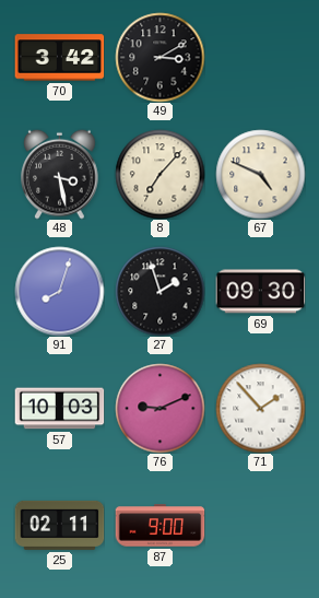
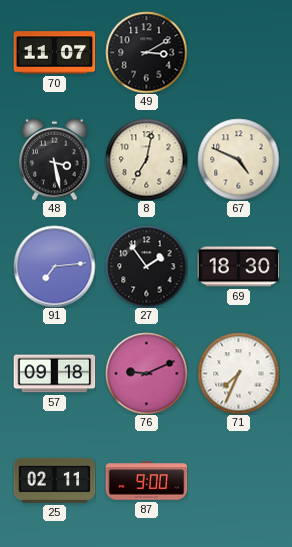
70: 3:42 -> 11:07 (54, 53)
8: 7:07 -> 7:02 (146, 159)
91: 8:03 -> 7:14 (54, 266)
27: 1:57 -> 1:54 (146, 266)
69: 09:30 -> 18:30 (238, 267)
57: 10:03 -> 09:18 (54, 374)
71: 1:53 -> 7:34 (238, 373)
